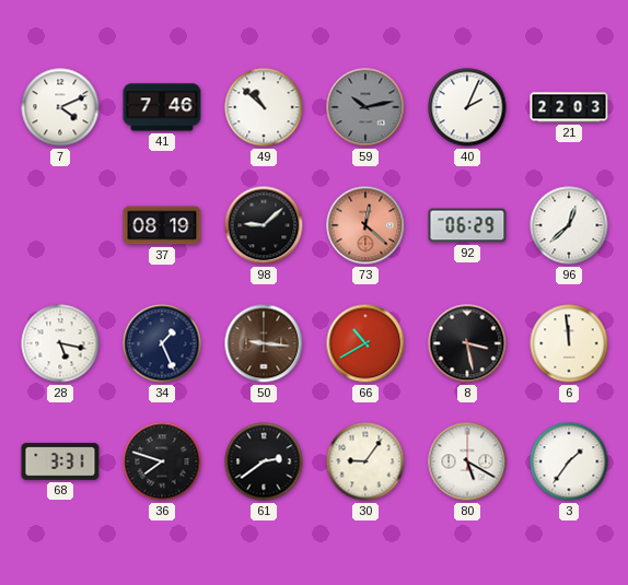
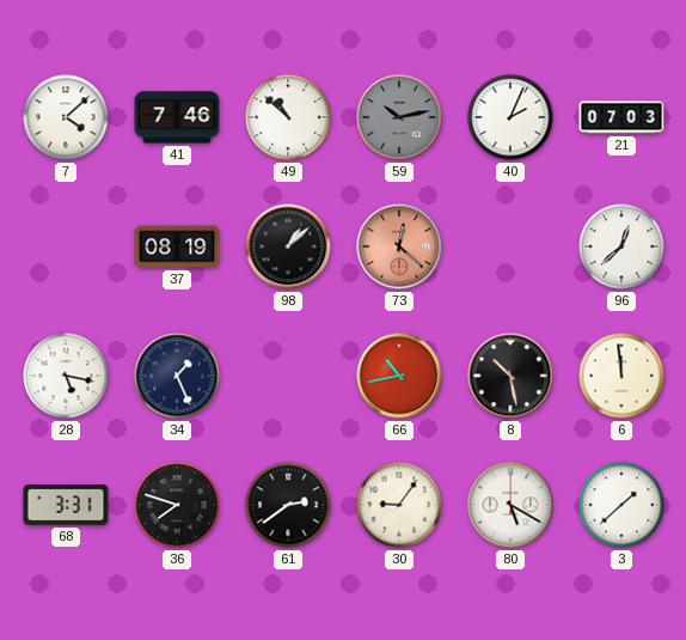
7: 4:11 -> 4:08 (66, 117)
21: 22:03 -> 07:03 (621, 117)
98: 9:08 -> 1:08 (288, 246)
92: 06:29 -> none (467, 225)
50: 9:16 -> none (264, 343)
66: 10:40 -> 10:43 (399, 376)
8: 3:28 -> 10:28 (510, 376)
3: 1:36 -> 1:38 (621, 505)
